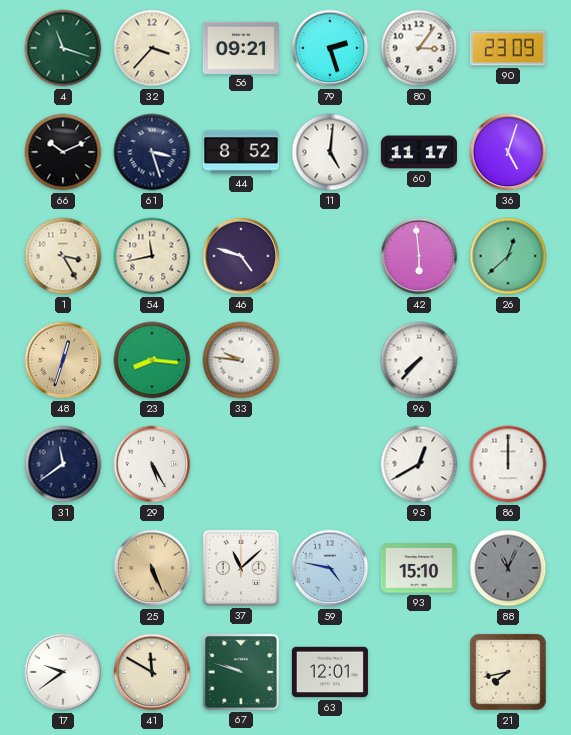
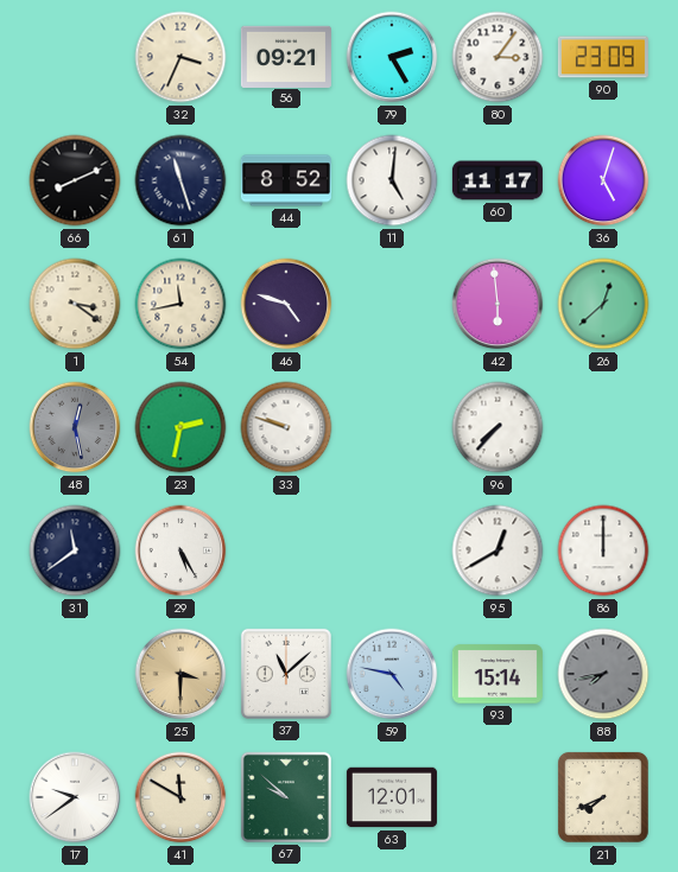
4: 11:18 -> none (63, 48)
32: 3:37 -> 3:34 (180, 57)
79: 2:27 -> 2:25 (392, 57)
66: 10:11 -> 8:11 (75, 180)
61: 3:27 -> 11:27 (180, 180)
1: 3:25 -> 3:21 (75, 304)
48: 12:33 -> 12:28 (75, 427)
48 dial: champagne -> grey (75, 427)
23: 8:16 -> 2:32 (180, 427)
33: 9:46 -> 9:48 (286, 427)
25: 5:26 -> 3:30 (180, 674)
93: 15:10 -> 15:14 (498, 674)
88: 11:04 -> 7:43 (603, 674)
67: 9:48 -> 9:52 (286, 797)
21: 7:43 -> 7:41 (603, 797)
